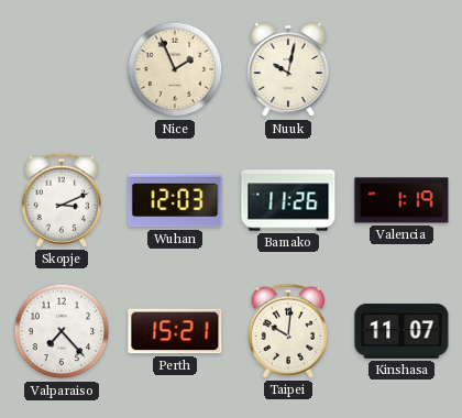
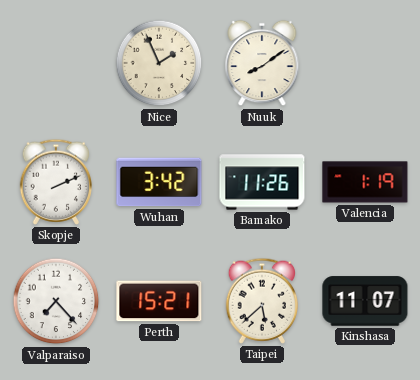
Nuuk: 10:02 -> 8:09 (262, 63)
Skopje: 3:11 -> 2:11 (56, 182)
Wuhan: 12:03 -> 3:42 (159, 182)
Taipei: 10:01 -> 5:38 (262, 301)
